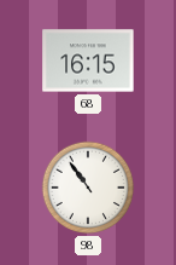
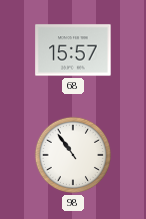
68: 16:15 -> 15:57 (73, 50)
